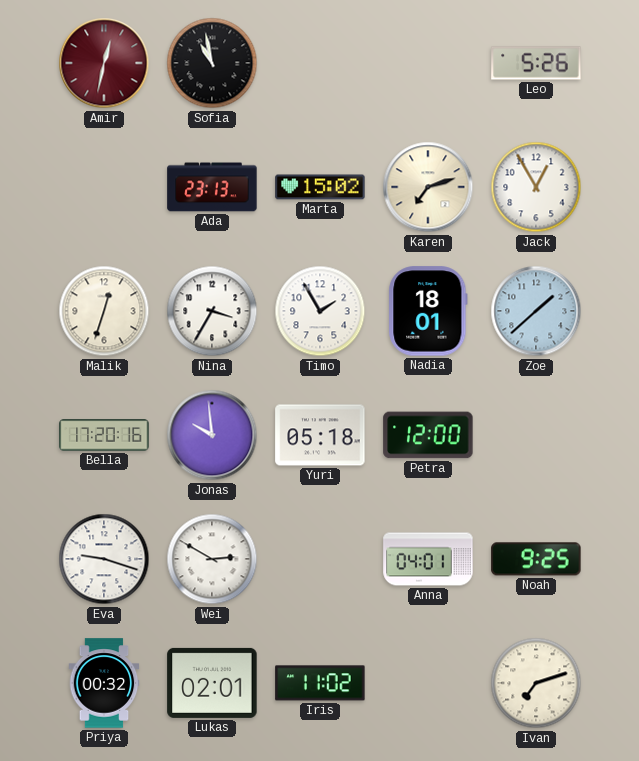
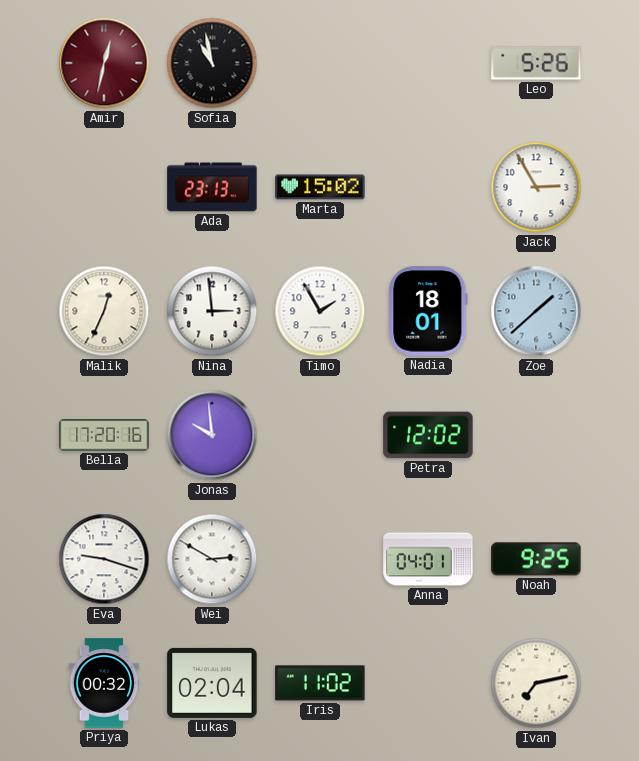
Karen: 7:12 -> none (428, 187)
Jack: 12:55 -> 2:55 (536, 187)
Malik: 12:33 -> 12:34 (104, 311)
Nina: 3:35 -> 2:59 (212, 311)
Yuri: 05:18 -> none (320, 435)
Petra: 12:00 -> 12:02 (428, 435)
Lukas: 02:01 -> 02:04 (212, 683)
Ivan: 7:12 -> 7:13 (536, 683)
